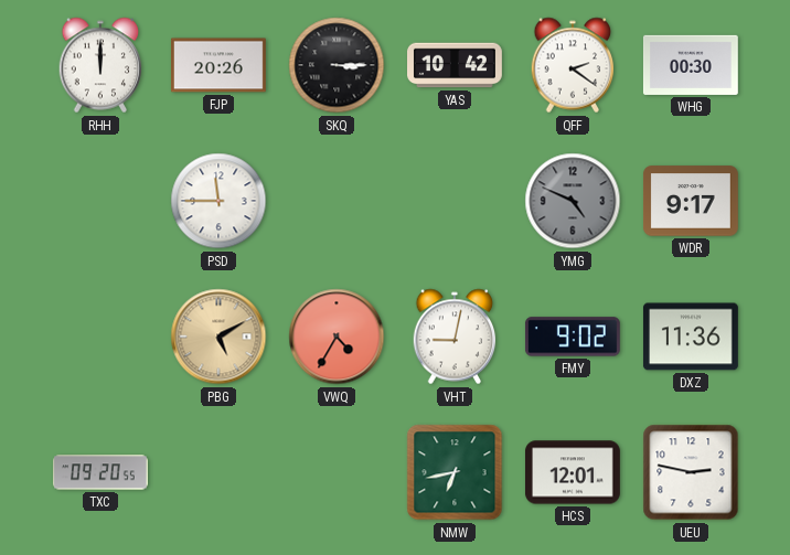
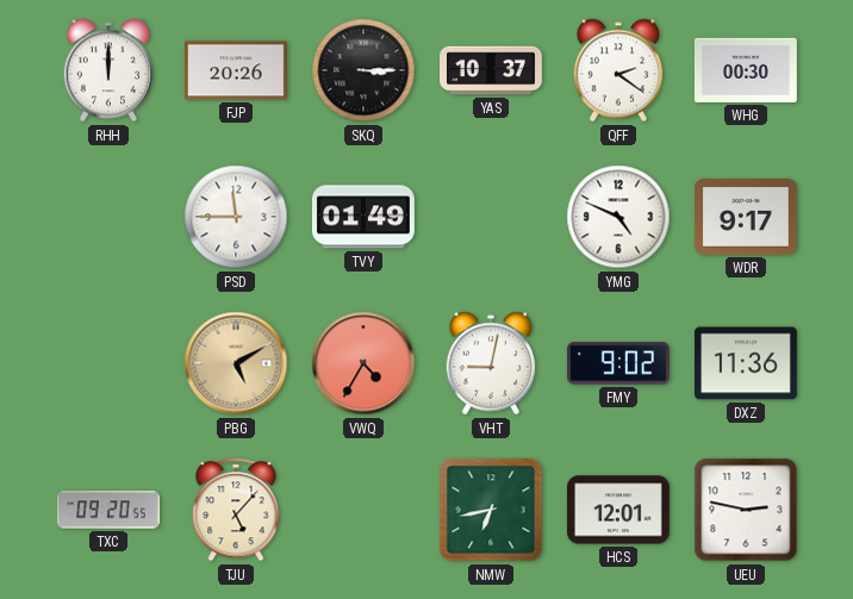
YAS: 10:42 -> 10:37 (492, 70)
TVY: none -> 01:49 (363, 217)
YMG dial: grey -> white (618, 217)
TJU: none -> 5:07 (236, 510)
